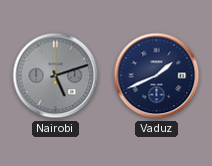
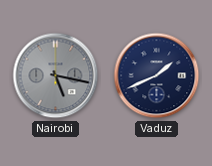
Nairobi: 5:12 -> 5:17 (56, 76)
